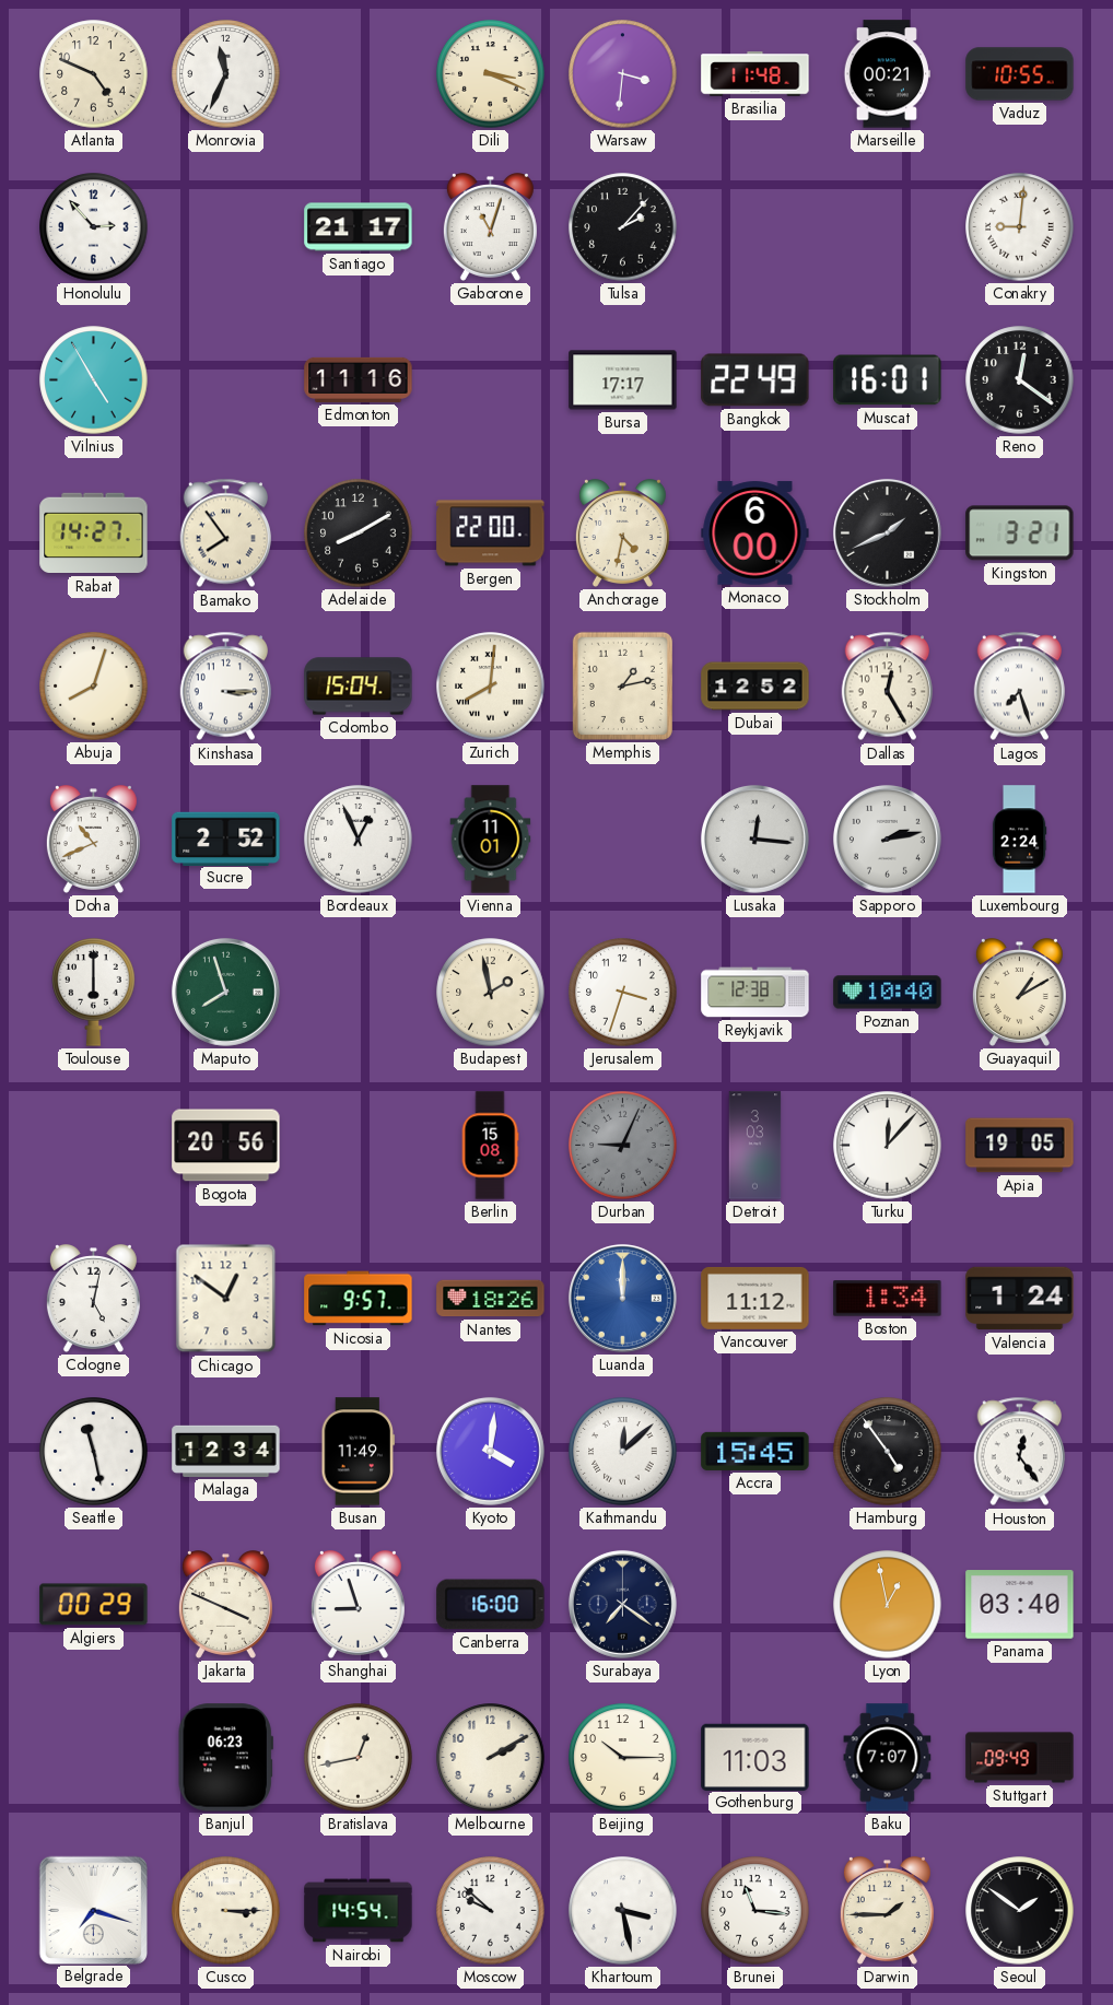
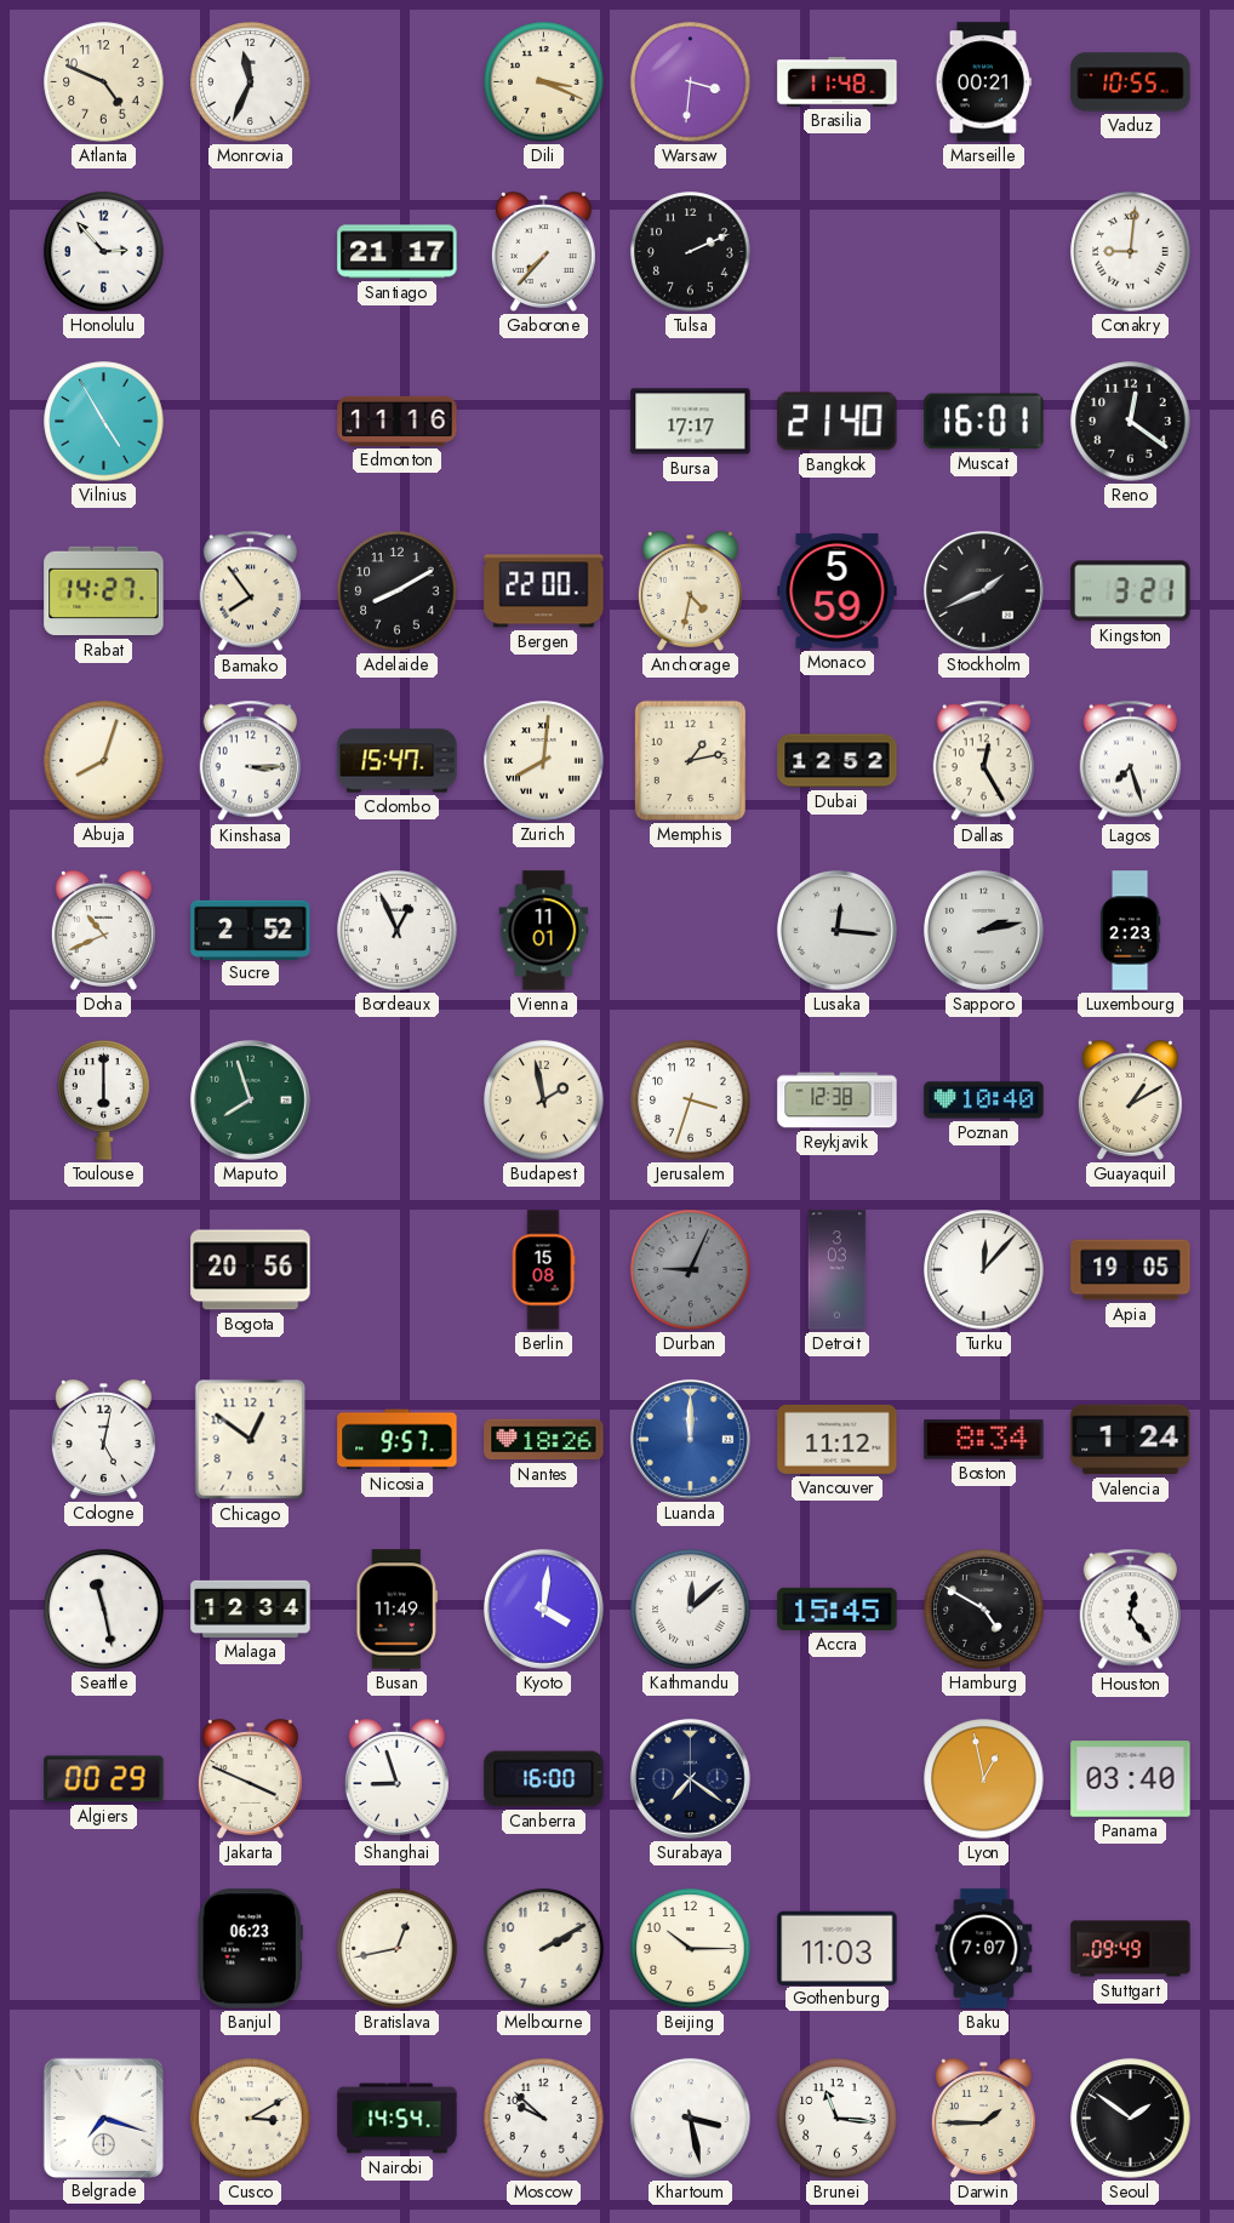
Gaborone: 11:03 -> 7:37 (543, 252)
Tulsa: 2:07 -> 2:11 (691, 252)
Bangkok: 22:49 -> 21:40 (838, 422)
Monaco: 6:00 -> 5:59 (838, 592)
Colombo: 15:04 -> 15:47 (398, 761)
Luxembourg: 2:24 -> 2:23 (1130, 931)
Boston: 1:34 -> 8:34 (984, 1440)
Hamburg: 4:54 -> 4:50 (984, 1610)
Cusco: 3:15 -> 3:10 (251, 2119)
